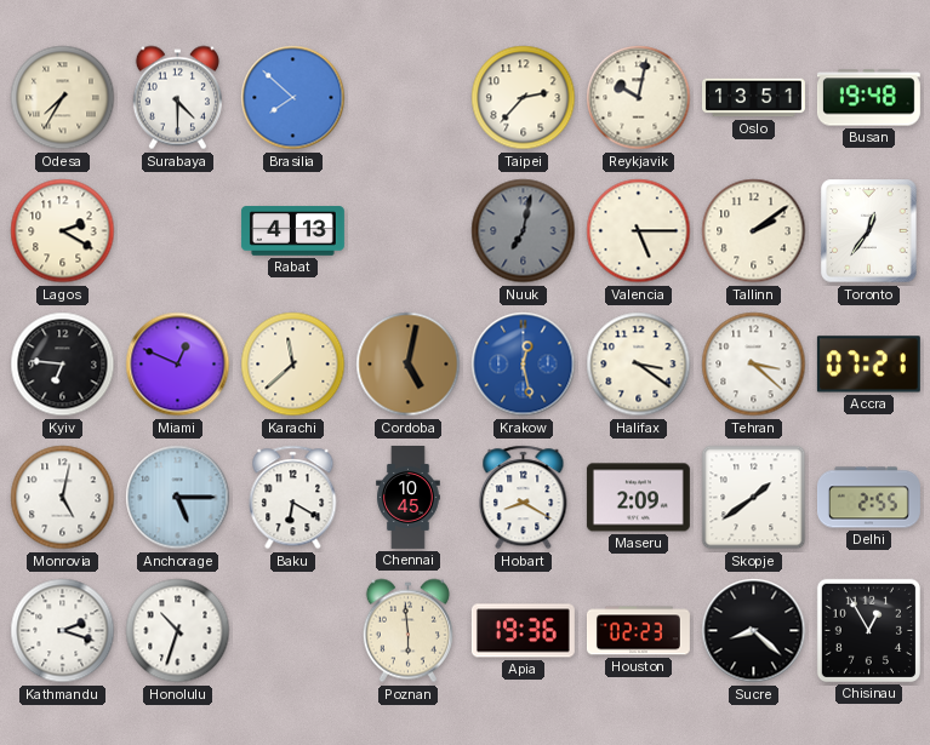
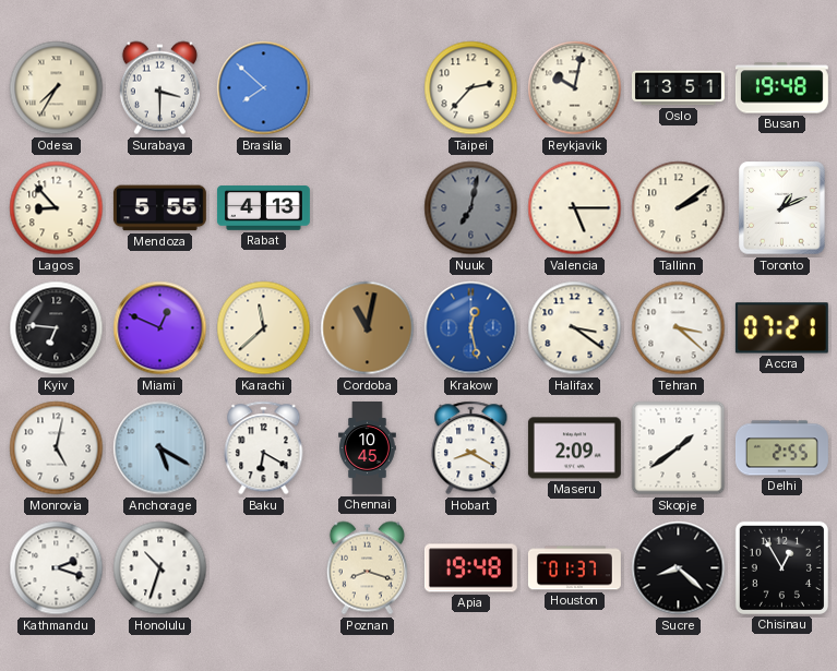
Surabaya: 4:30 -> 3:30 (159, 88)
Lagos: 2:20 -> 8:53 (57, 208)
Mendoza: none -> 5:55 (159, 208)
Toronto: 12:36 -> 1:11 (782, 208)
Cordoba: 5:02 -> 11:02 (368, 328)
Anchorage: 5:15 -> 5:20 (160, 448)
Poznan: 5:59 -> 8:18 (367, 568)
Apia: 19:36 -> 19:48 (470, 568)
Houston: 02:23 -> 01:37 (574, 568)
